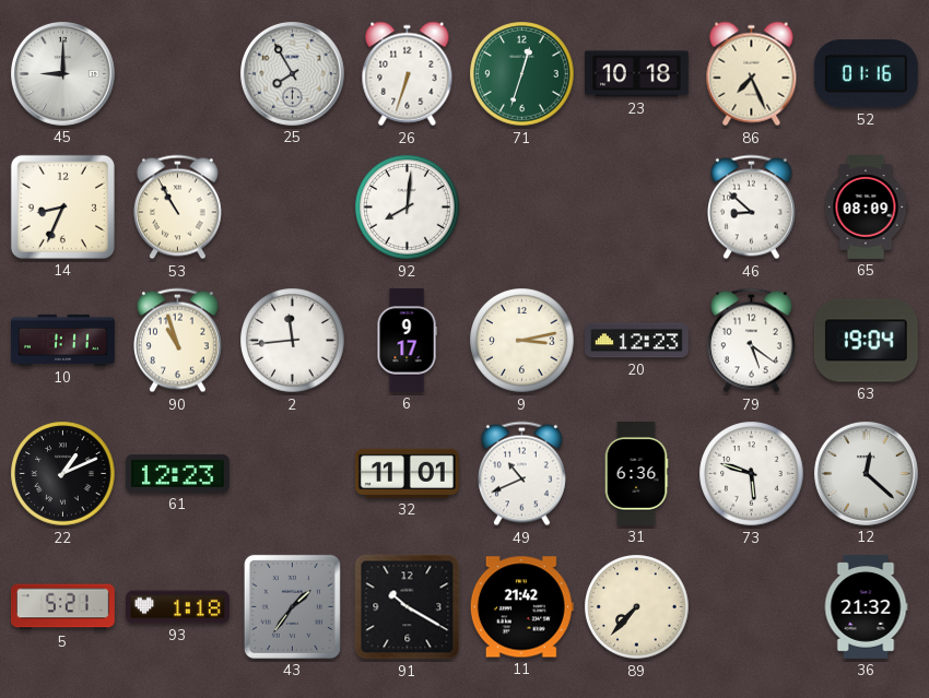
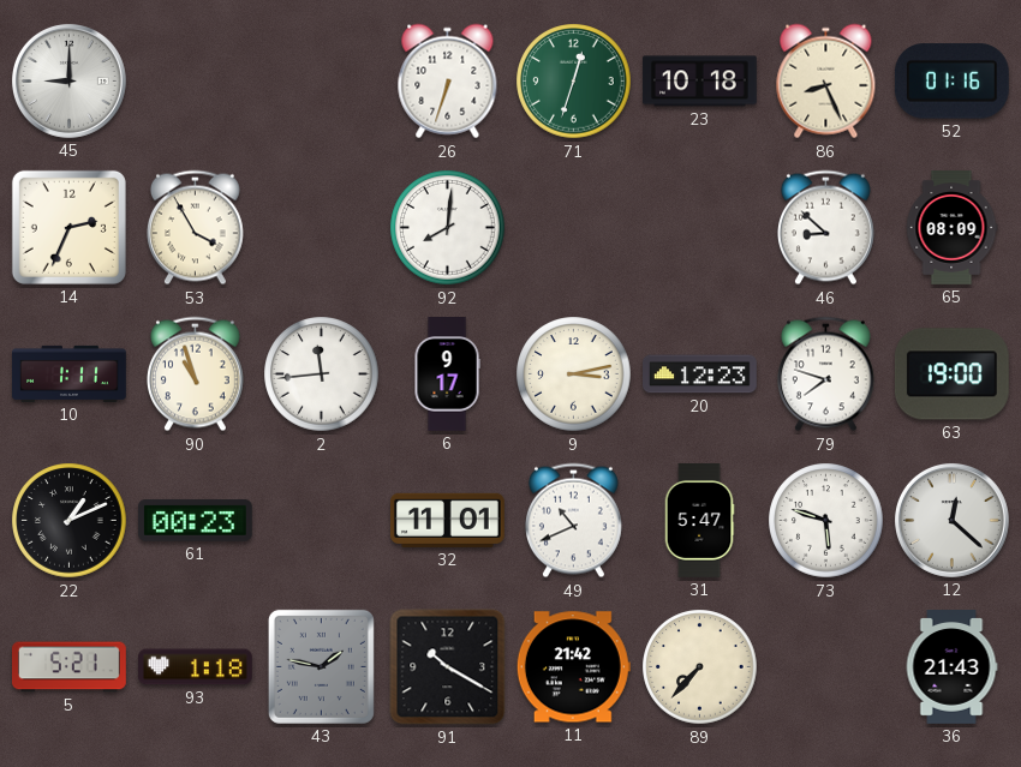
25: 7:55 -> none (292, 73)
86: 7:26 -> 8:26 (826, 82)
14: 8:34 -> 2:34 (68, 227)
53: 10:55 -> 3:55 (195, 228)
79: 5:21 -> 7:48 (825, 374)
63: 19:04 -> 19:00 (951, 374)
61: 12:23 -> 00:23 (195, 520)
31: 6:36 -> 5:47 (699, 521)
43: 1:36 -> 1:47 (321, 666)
36: 21:32 -> 21:43 (951, 667)
